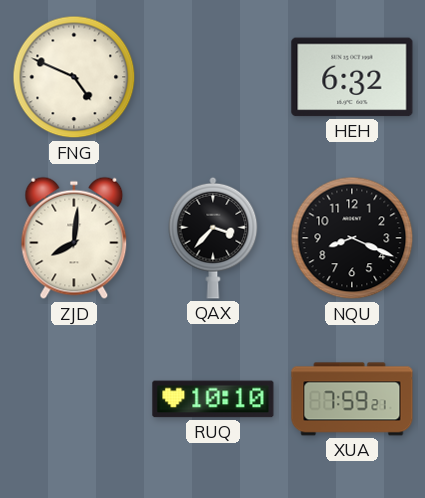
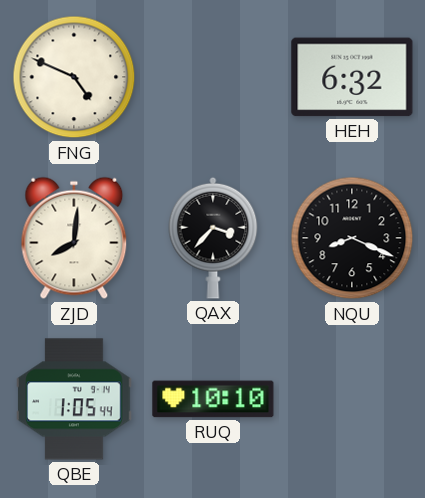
QBE: none -> 1:05 (74, 399)
XUA: 7:59 -> none (352, 399)
